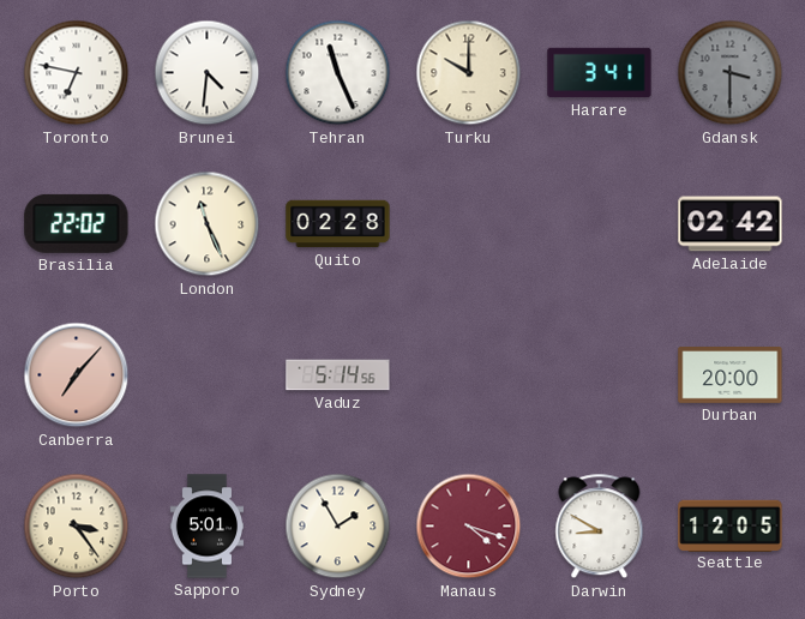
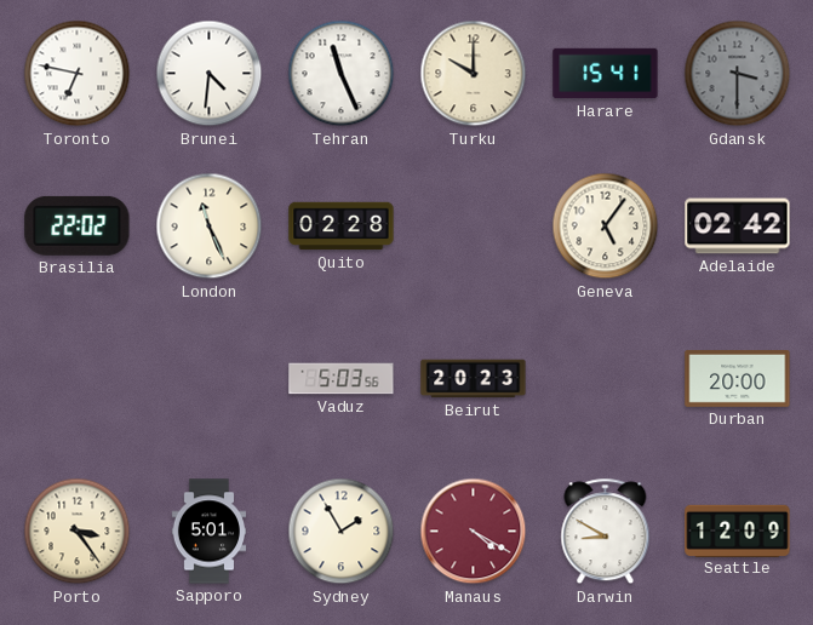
Harare: 3:41 -> 15:41 (606, 74)
Geneva: none -> 5:06 (606, 227)
Canberra: 7:07 -> none (77, 375)
Vaduz: 5:14 -> 5:03 (342, 379)
Beirut: none -> 20:23 (474, 379)
Manaus: 4:18 -> 4:20 (474, 532)
Seattle: 12:05 -> 12:09 (738, 531)
